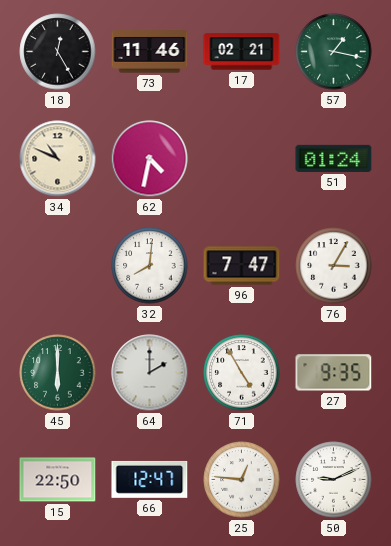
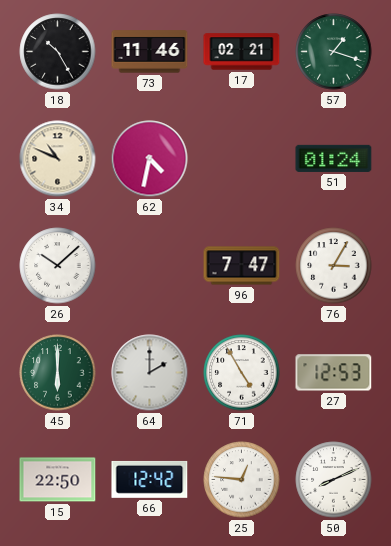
18: 12:25 -> 10:25 (58, 52)
57: 1:17 -> 1:18 (334, 52)
26: none -> 10:08 (58, 266)
32: 8:01 -> none (150, 266)
27: 9:35 -> 12:53 (334, 373)
66: 12:47 -> 12:42 (150, 479)
50: 9:11 -> 8:11 (334, 480)
